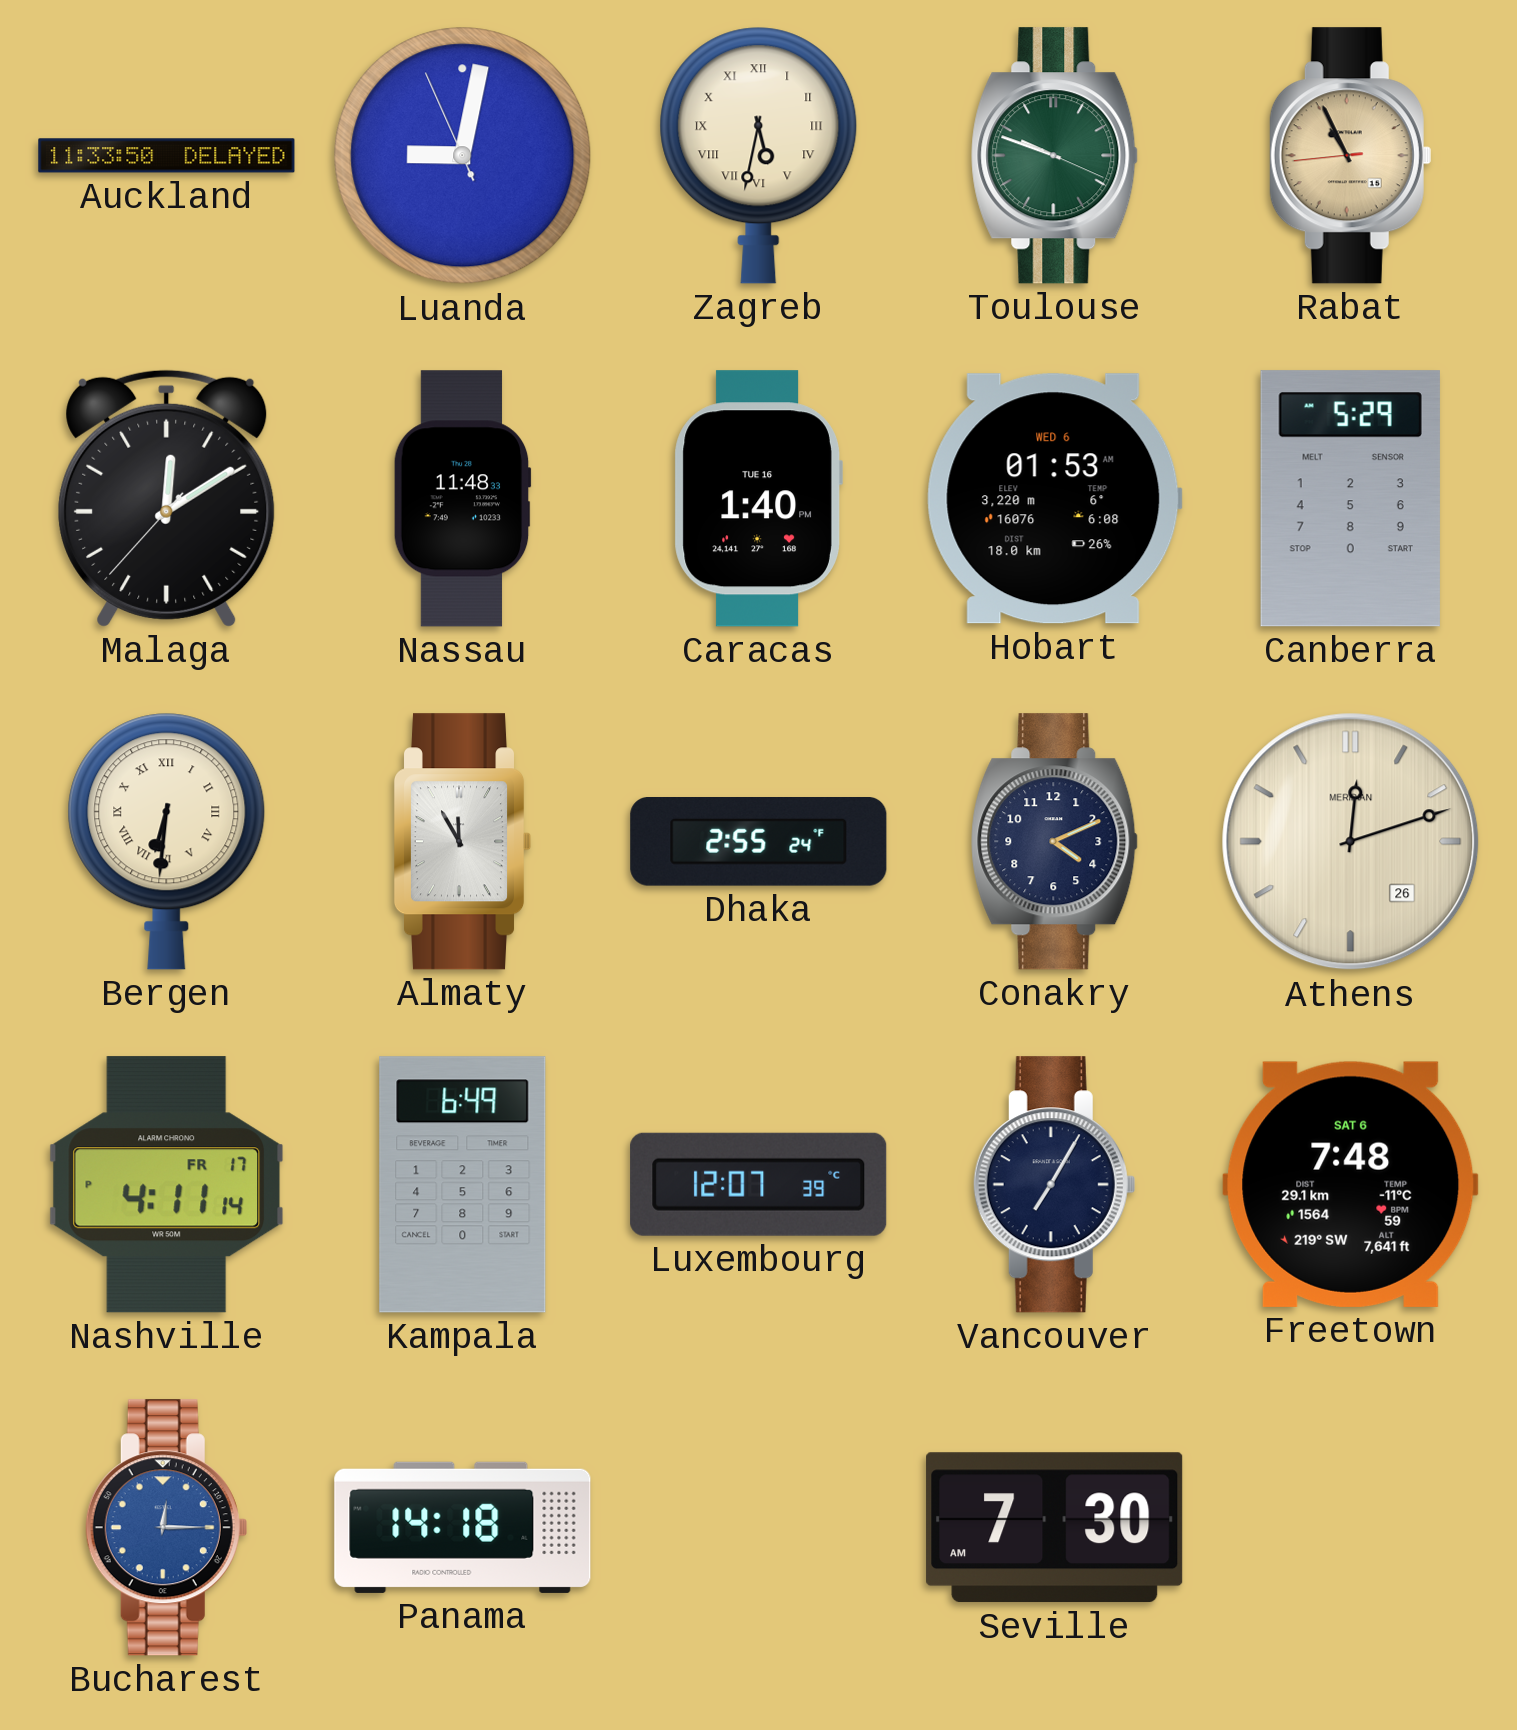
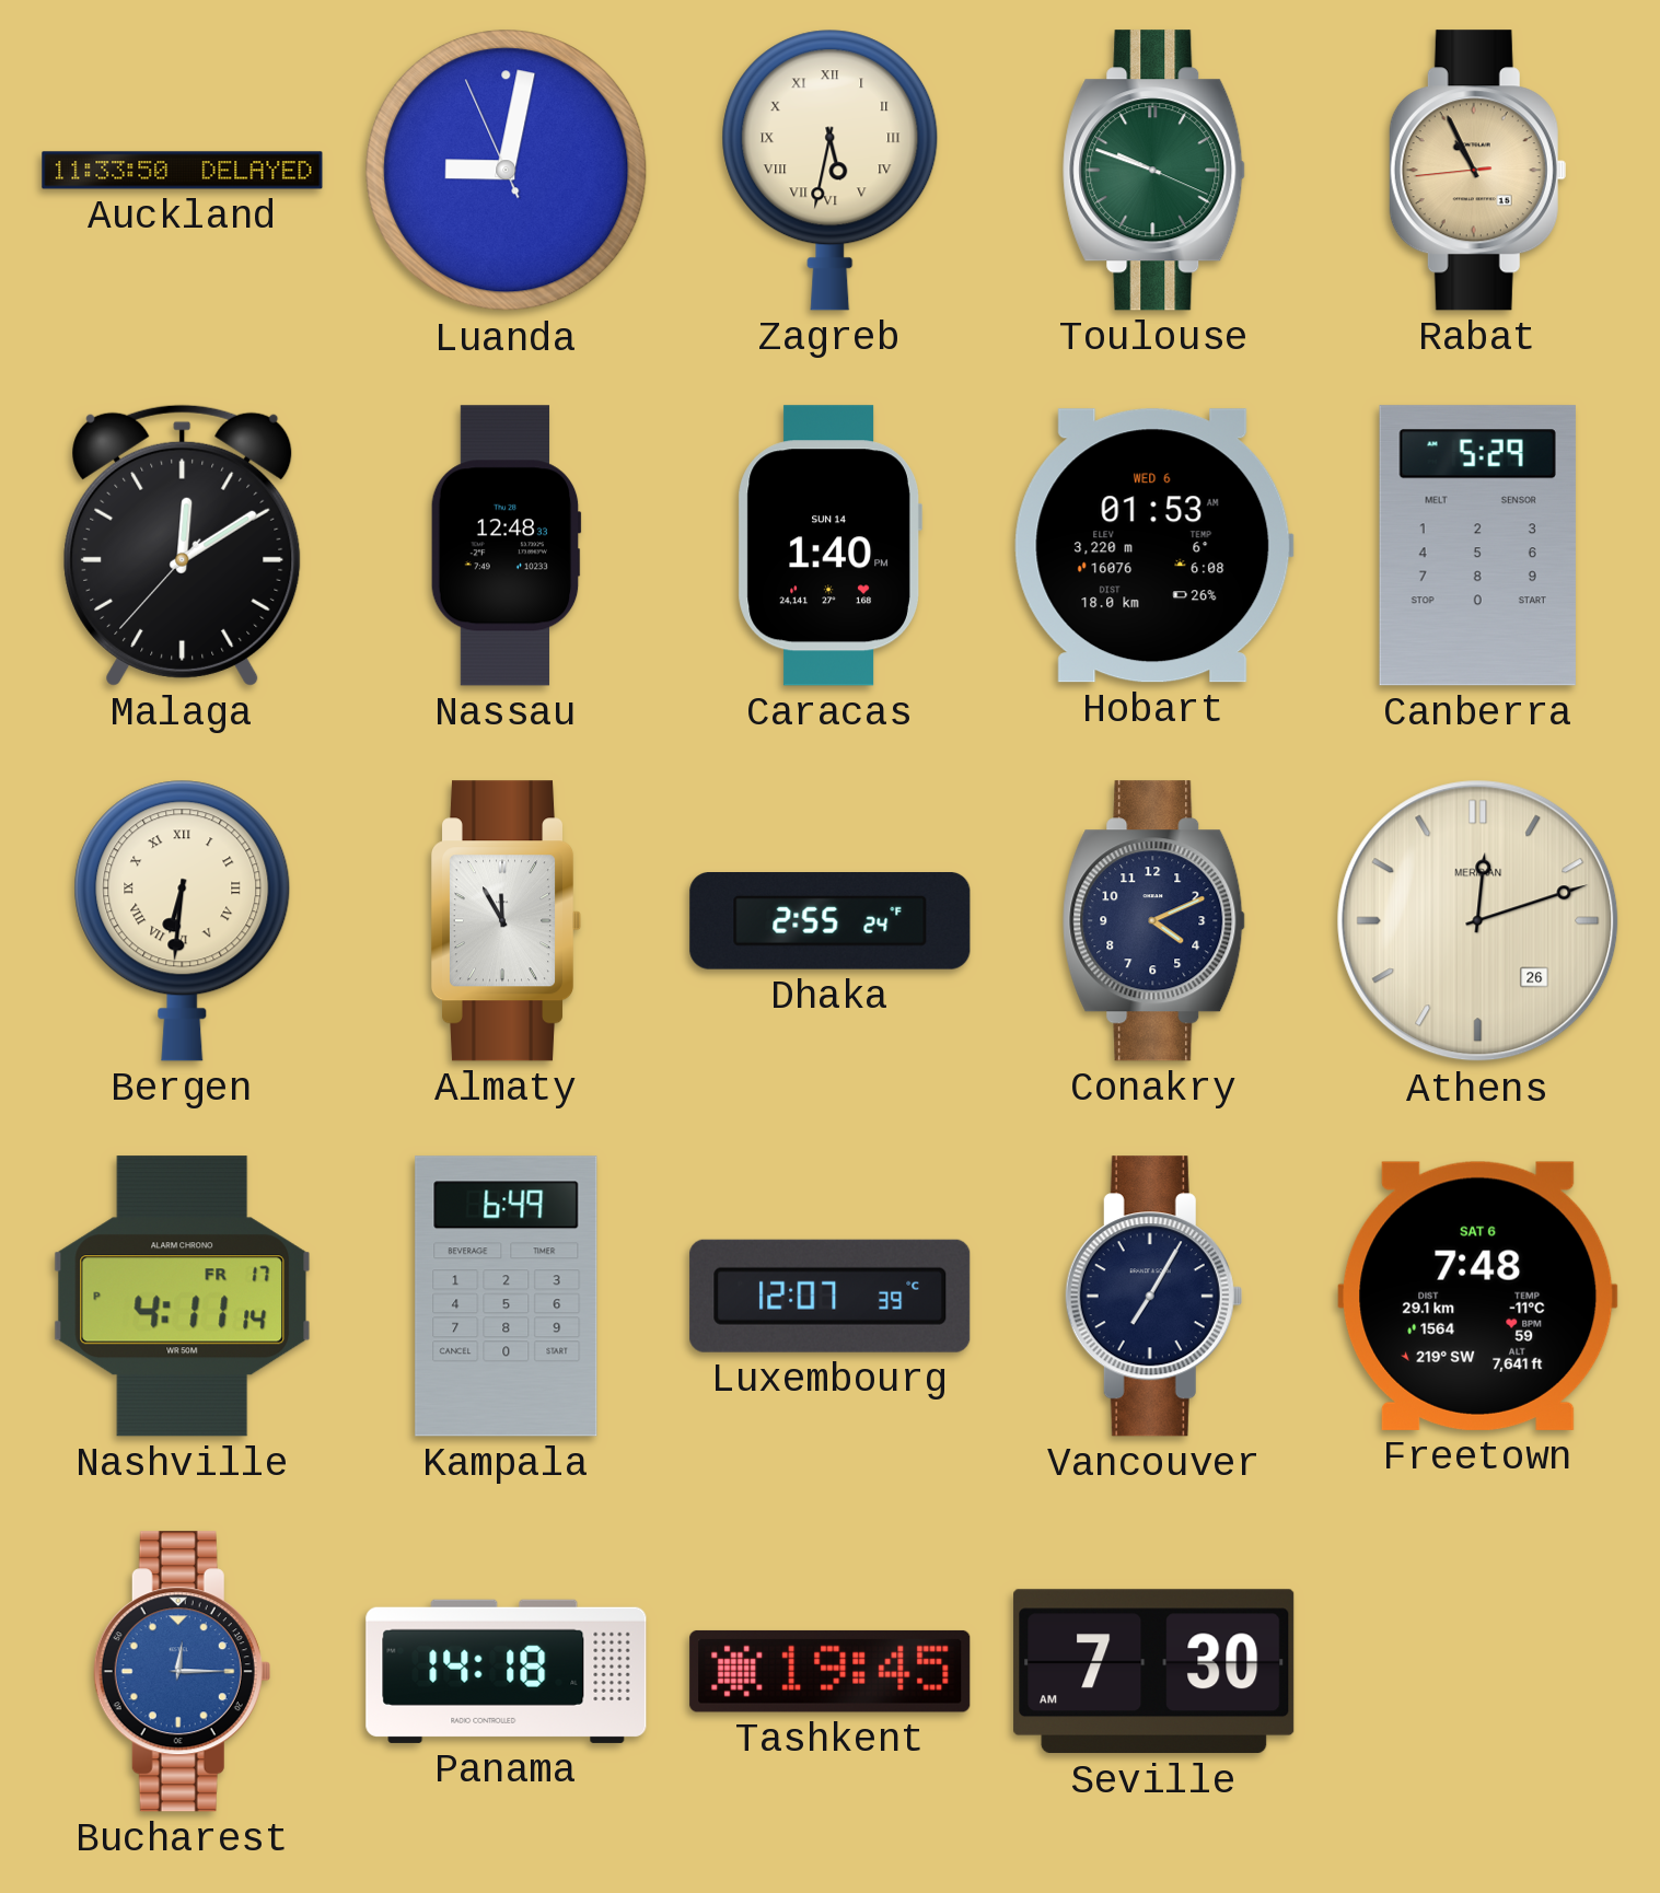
Nassau: 11:48 -> 12:48 (506, 546)
Caracas date: TUE 16 -> SUN 14 (829, 546)
Tashkent: none -> 19:45 (831, 1671)
